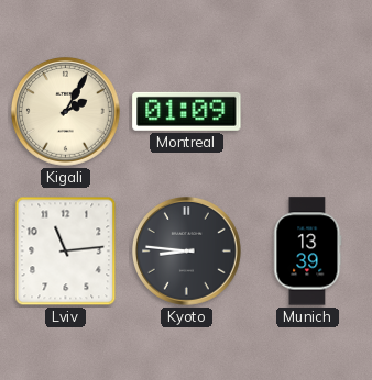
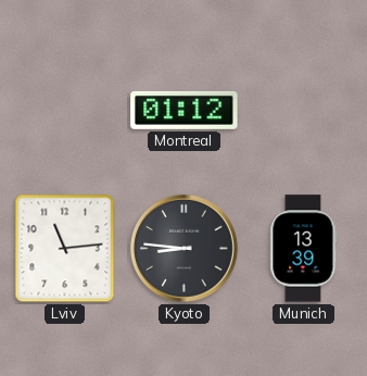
Kigali: 2:05 -> none (65, 111)
Montreal: 01:09 -> 01:12 (185, 110)
